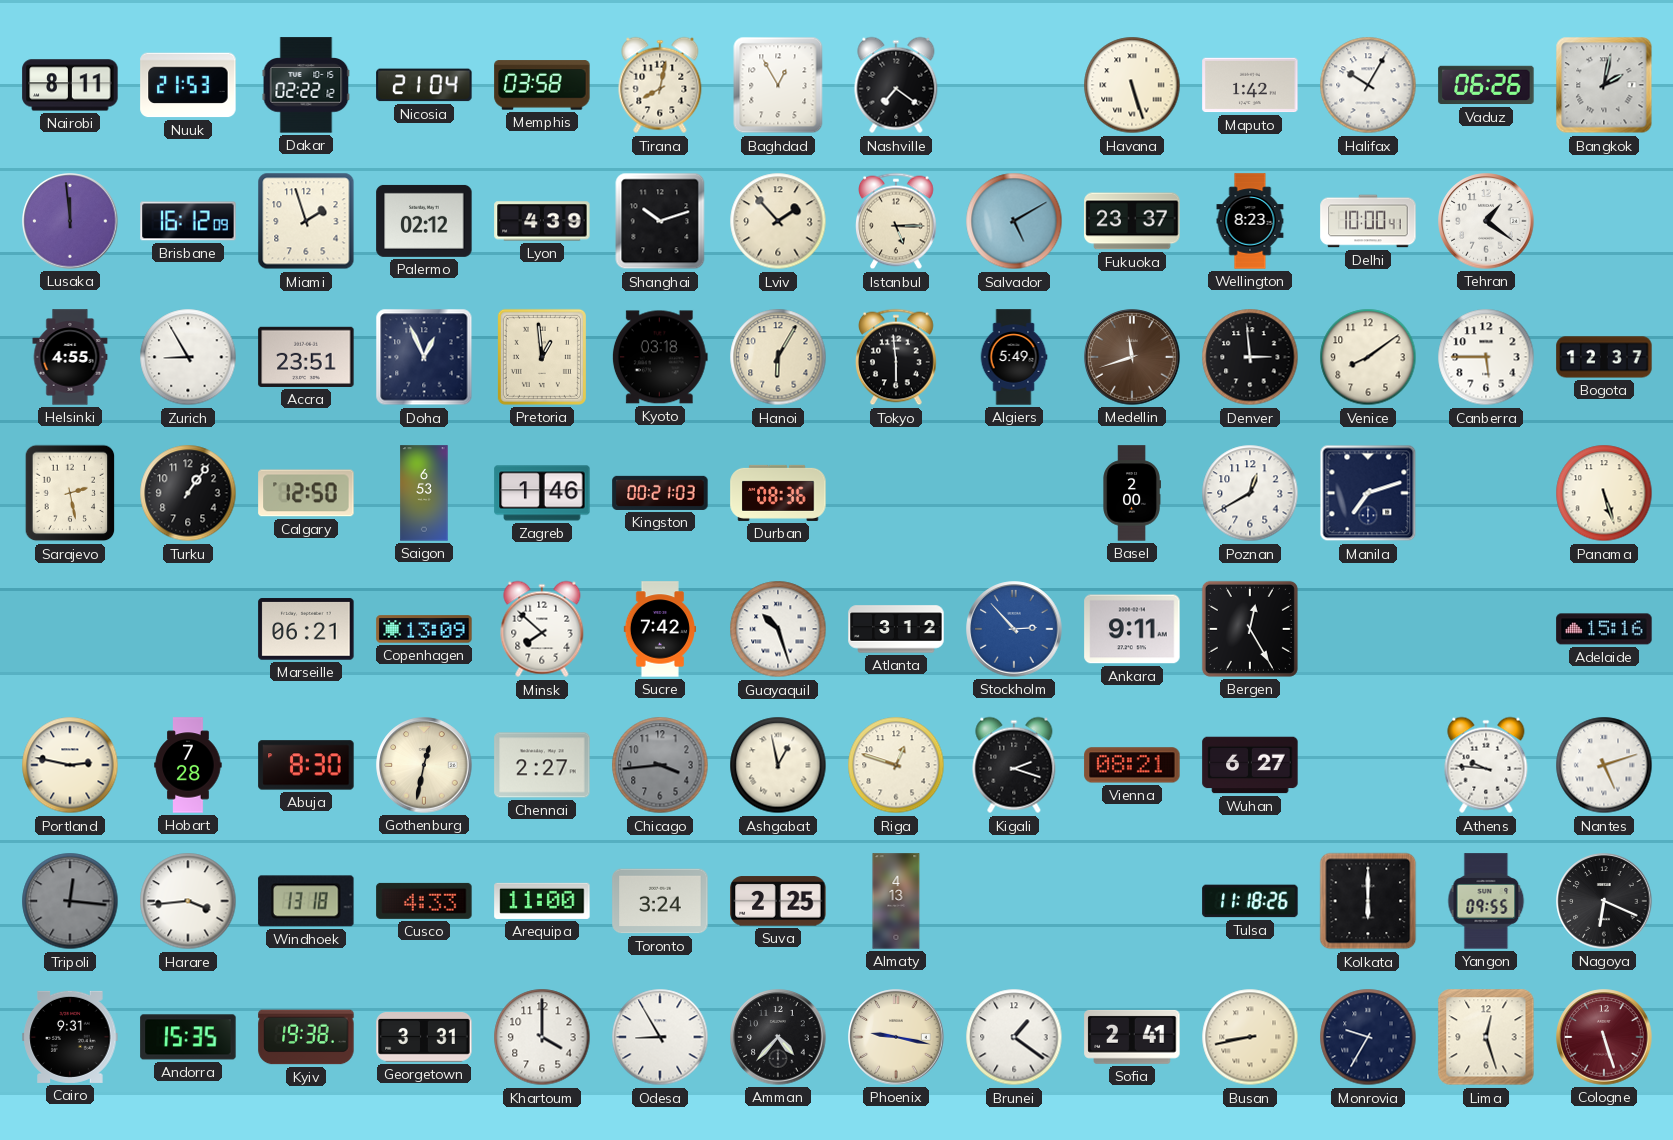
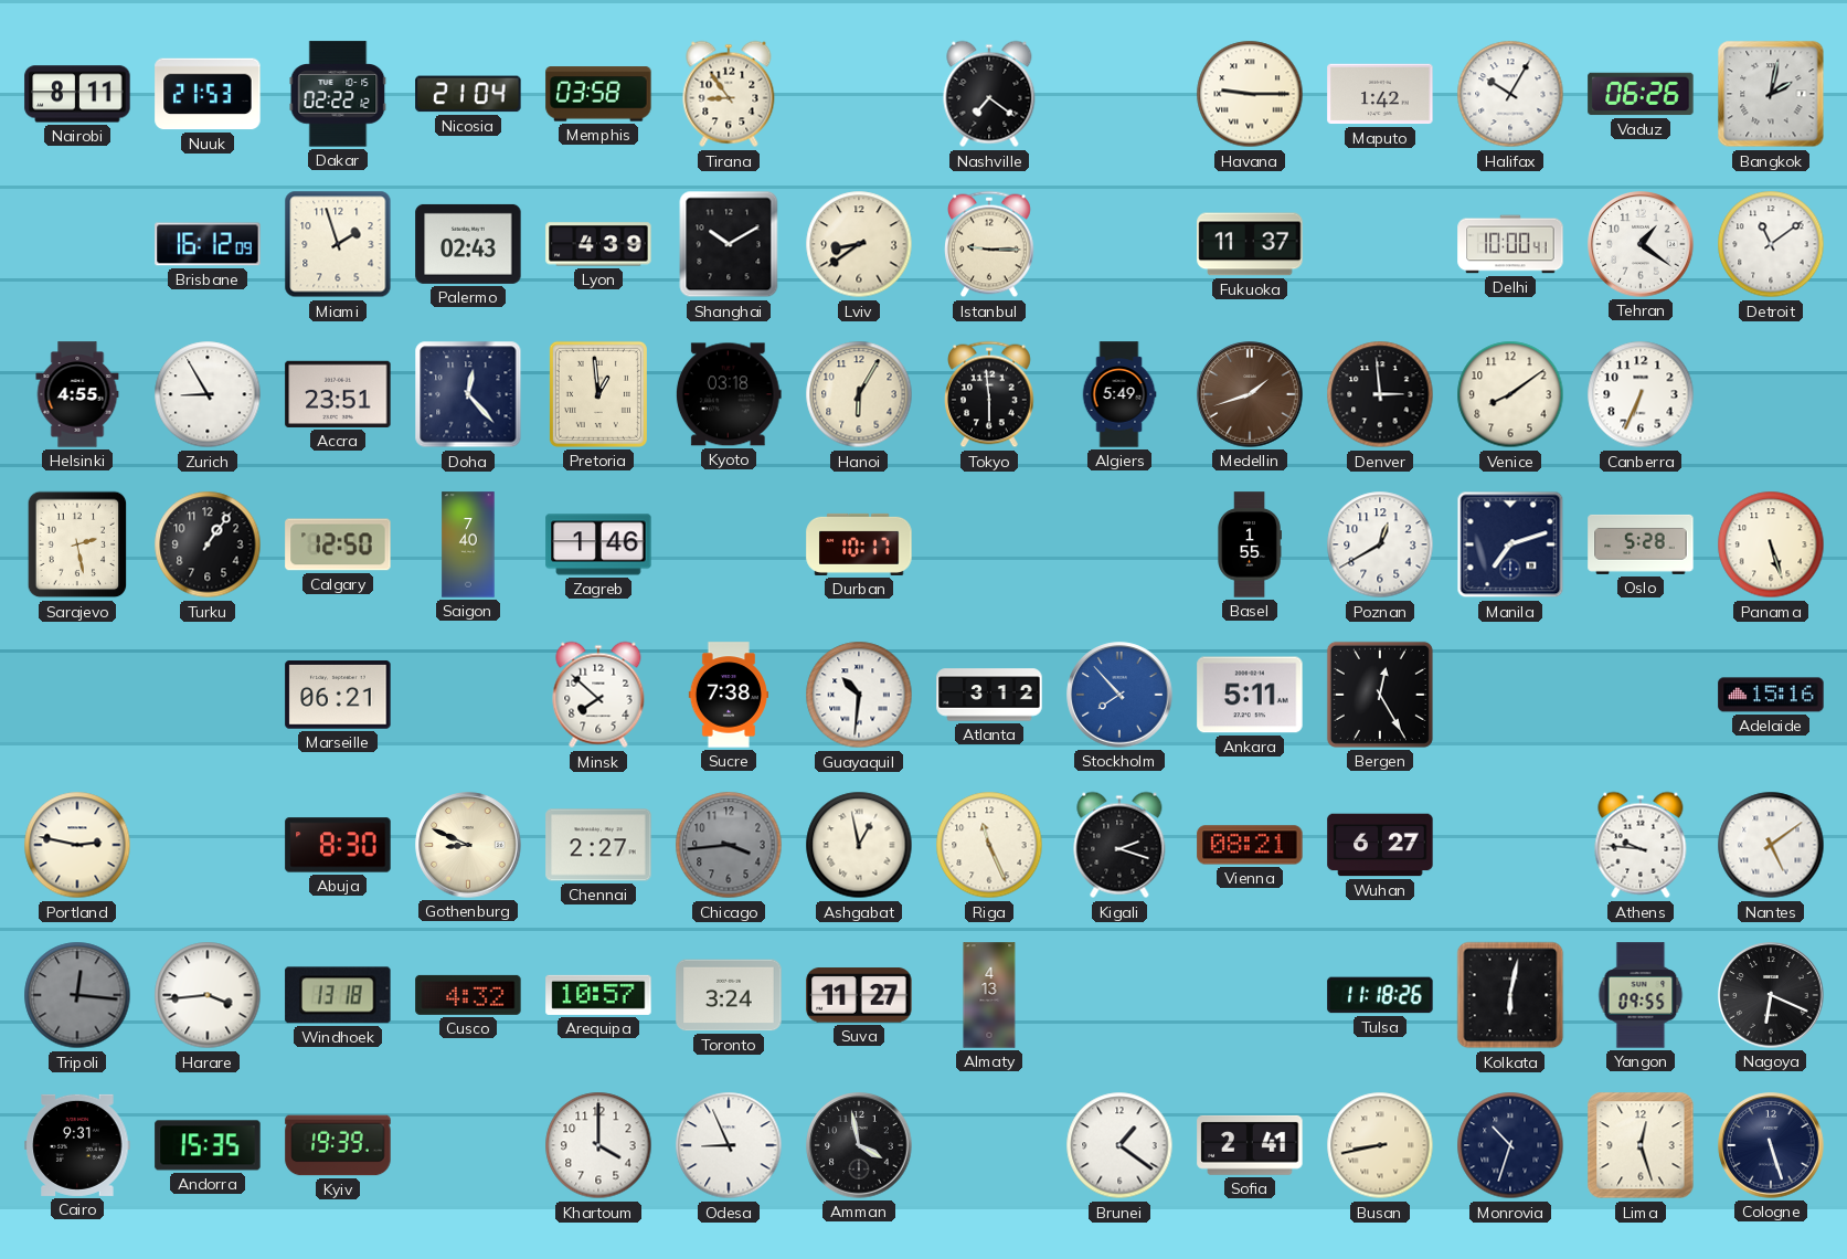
Tirana: 8:02 -> 8:54 (729, 94)
Baghdad: 12:55 -> none (778, 85)
Havana: 5:27 -> 9:15 (1250, 94)
Lusaka: 11:59 -> none (70, 221)
Palermo: 02:12 -> 02:43 (468, 244)
Shanghai: 10:12 -> 10:10 (729, 244)
Lviv: 1:53 -> 8:39 (859, 244)
Istanbul: 5:15 -> 9:15 (990, 244)
Salvador: 5:10 -> none (1014, 221)
Fukuoka: 23:37 -> 11:37 (1250, 244)
Wellington: 8:23 -> none (1250, 221)
Detroit: none -> 11:09 (1771, 244)
Doha: 12:56 -> 12:23 (468, 394)
Medellin: 11:42 -> 1:42 (1250, 394)
Canberra: 5:45 -> 6:34 (1641, 394)
Bogota: 12:37 -> none (1604, 357)
Saigon: 6:53 -> 7:40 (468, 544)
Kingston: 00:21 -> none (660, 493)
Durban: 08:36 -> 10:17 (859, 544)
Basel: 2:00 -> 1:55 (1250, 544)
Oslo: none -> 5:28 (1641, 544)
Copenhagen: 13:09 -> none (424, 629)
Sucre: 7:42 -> 7:38 (728, 695)
Guayaquil: 10:27 -> 10:31 (859, 695)
Stockholm: 2:53 -> 7:53 (1119, 695)
Ankara: 9:11 -> 5:11 (1250, 695)
Hobart: 7:28 -> none (188, 765)
Gothenburg: 12:32 -> 8:49 (468, 845)
Riga: 12:48 -> 11:26 (989, 845)
Nantes: 5:12 -> 5:09 (1771, 845)
Cusco: 4:33 -> 4:32 (468, 995)
Arequipa: 11:00 -> 10:57 (598, 995)
Suva: 2:25 -> 11:27 (859, 995)
Kolkata: 6:00 -> 6:02 (1510, 995)
Kyiv: 19:38 -> 19:39 (338, 1145)
Georgetown: 3:31 -> none (424, 1038)
Odesa: 8:55 -> 8:56 (729, 1145)
Amman: 4:37 -> 3:58 (859, 1145)
Phoenix: 9:17 -> none (896, 1037)
Monrovia: 9:35 -> 10:33 (1510, 1145)
Cologne dial: burgundy -> navy (1771, 1145)
